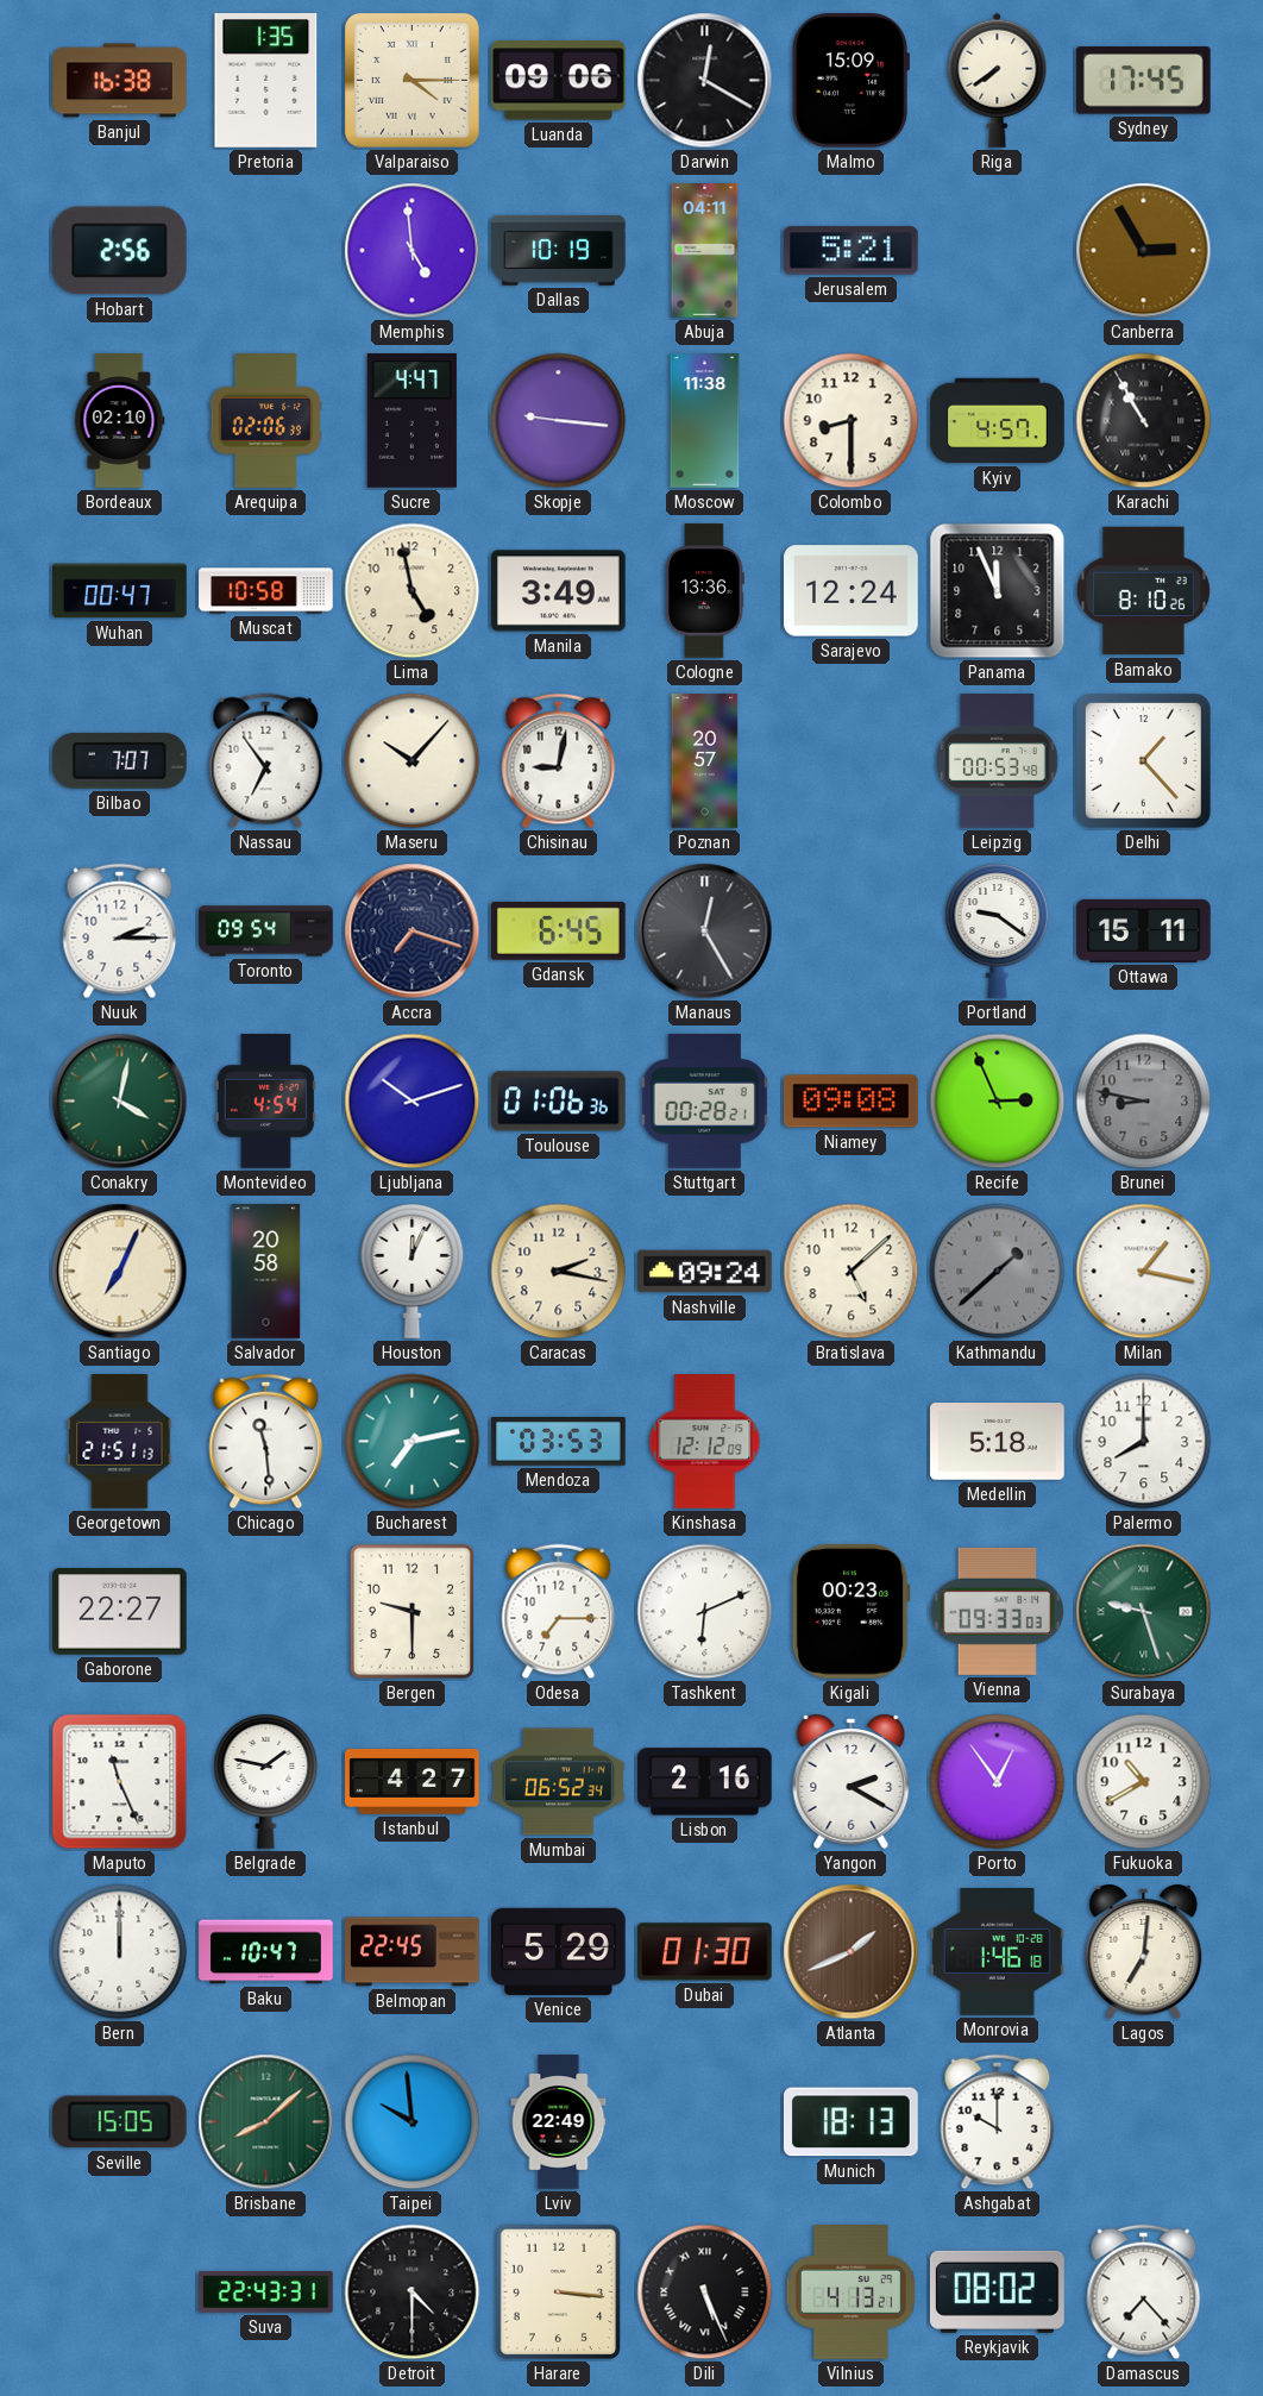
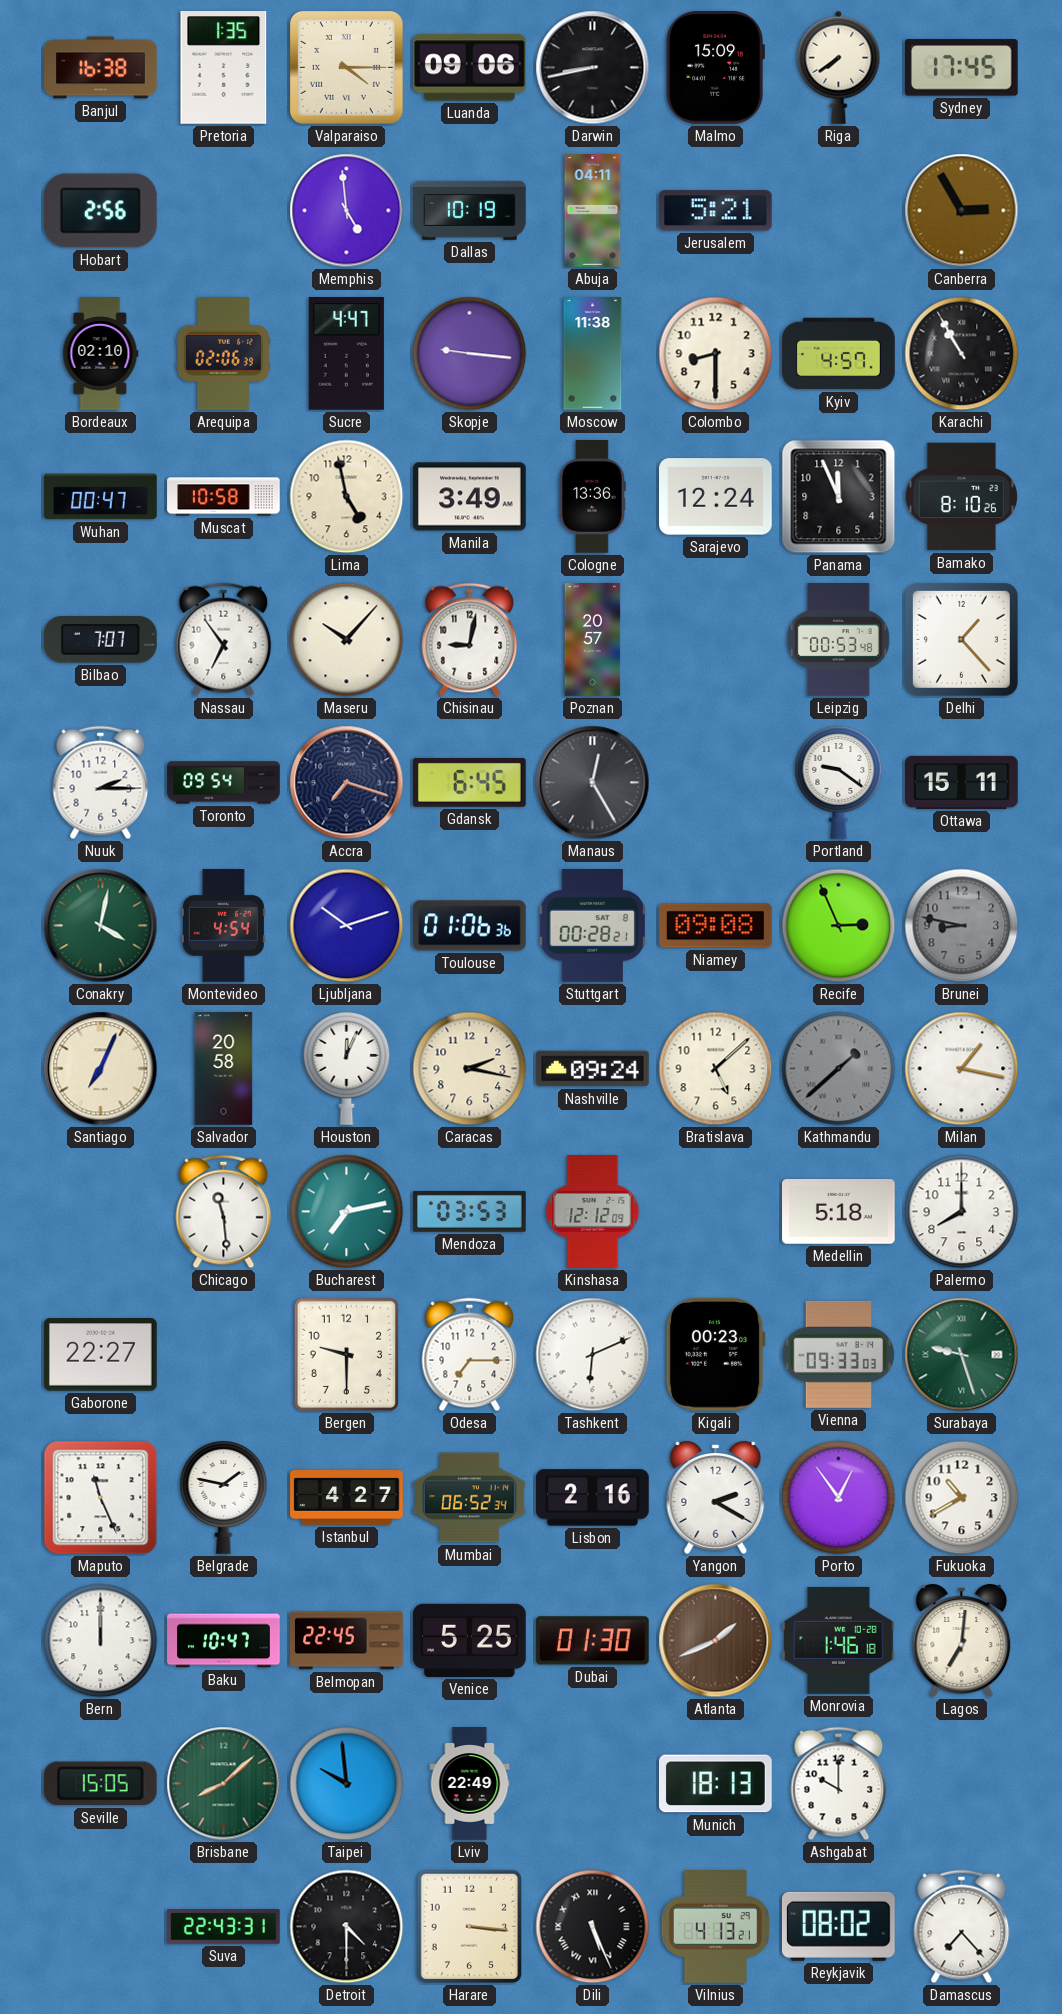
Darwin: 12:20 -> 8:43 (593, 68)
Georgetown: 21:51 -> none (120, 1442)
Venice: 5:29 -> 5:25 (470, 1640)
